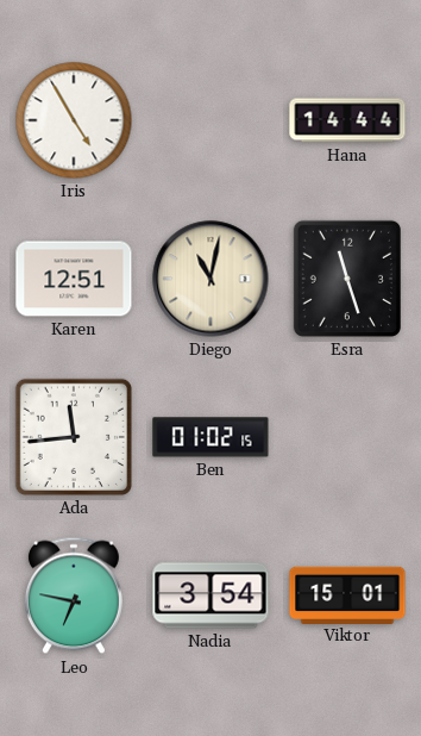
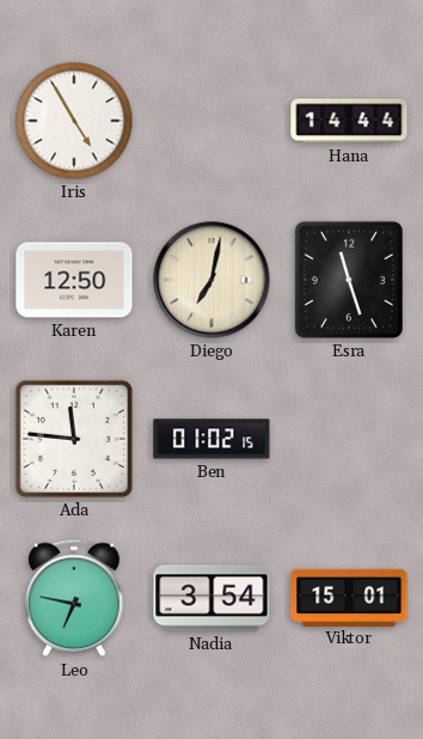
Karen: 12:51 -> 12:50 (74, 280)
Diego: 11:02 -> 7:02 (211, 280)
Ada: 11:44 -> 11:46 (74, 439)
